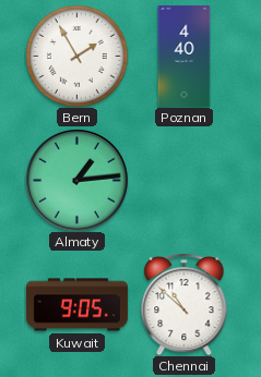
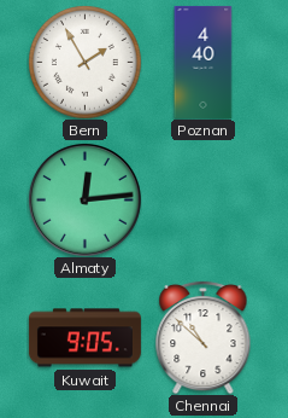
Almaty: 1:14 -> 12:14 (84, 199)
